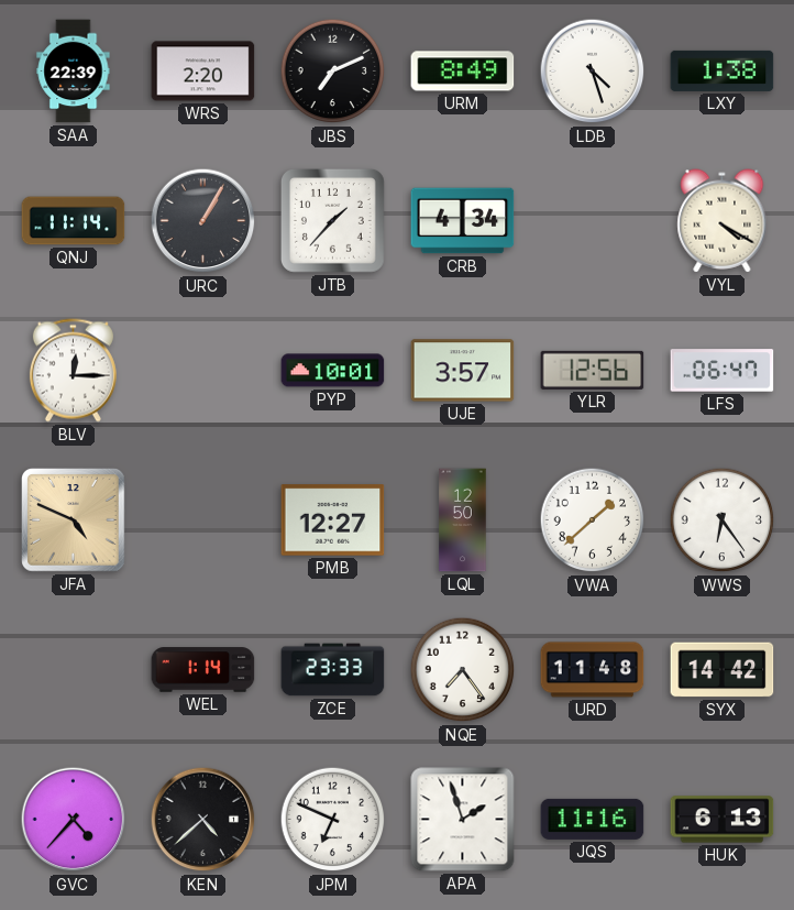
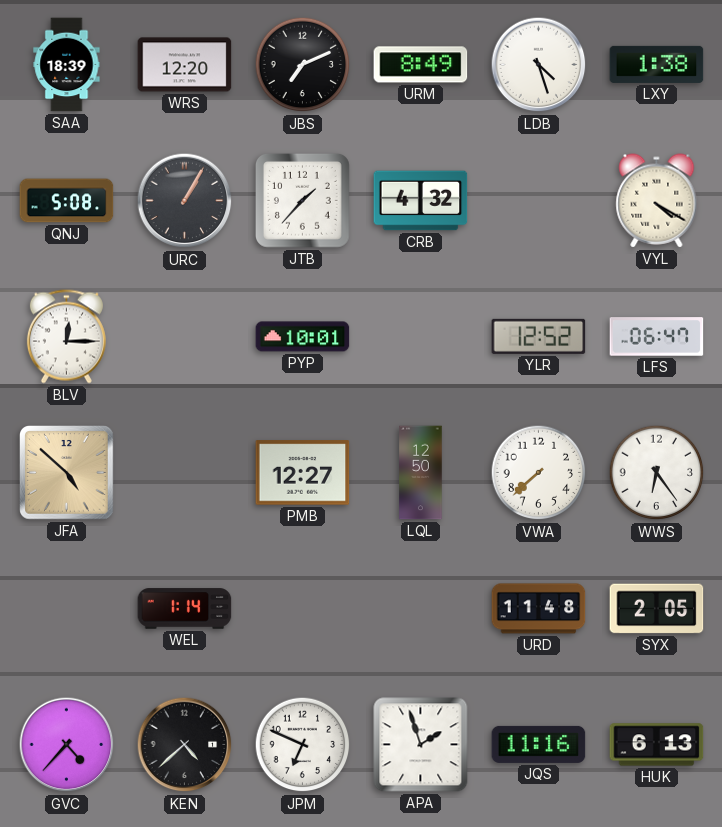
SAA: 22:39 -> 18:39 (67, 65)
WRS: 2:20 -> 12:20 (185, 65)
QNJ: 11:14 -> 5:08 (67, 201)
CRB: 4:34 -> 4:32 (421, 201)
UJE: 3:57 -> none (463, 371)
YLR: 12:56 -> 12:52 (539, 336)
JFA: 4:49 -> 4:52 (67, 473)
VWA: 1:38 -> 7:38 (539, 473)
ZCE: 23:33 -> none (333, 670)
NQE: 7:24 -> none (463, 670)
SYX: 14:42 -> 2:05 (657, 609)
